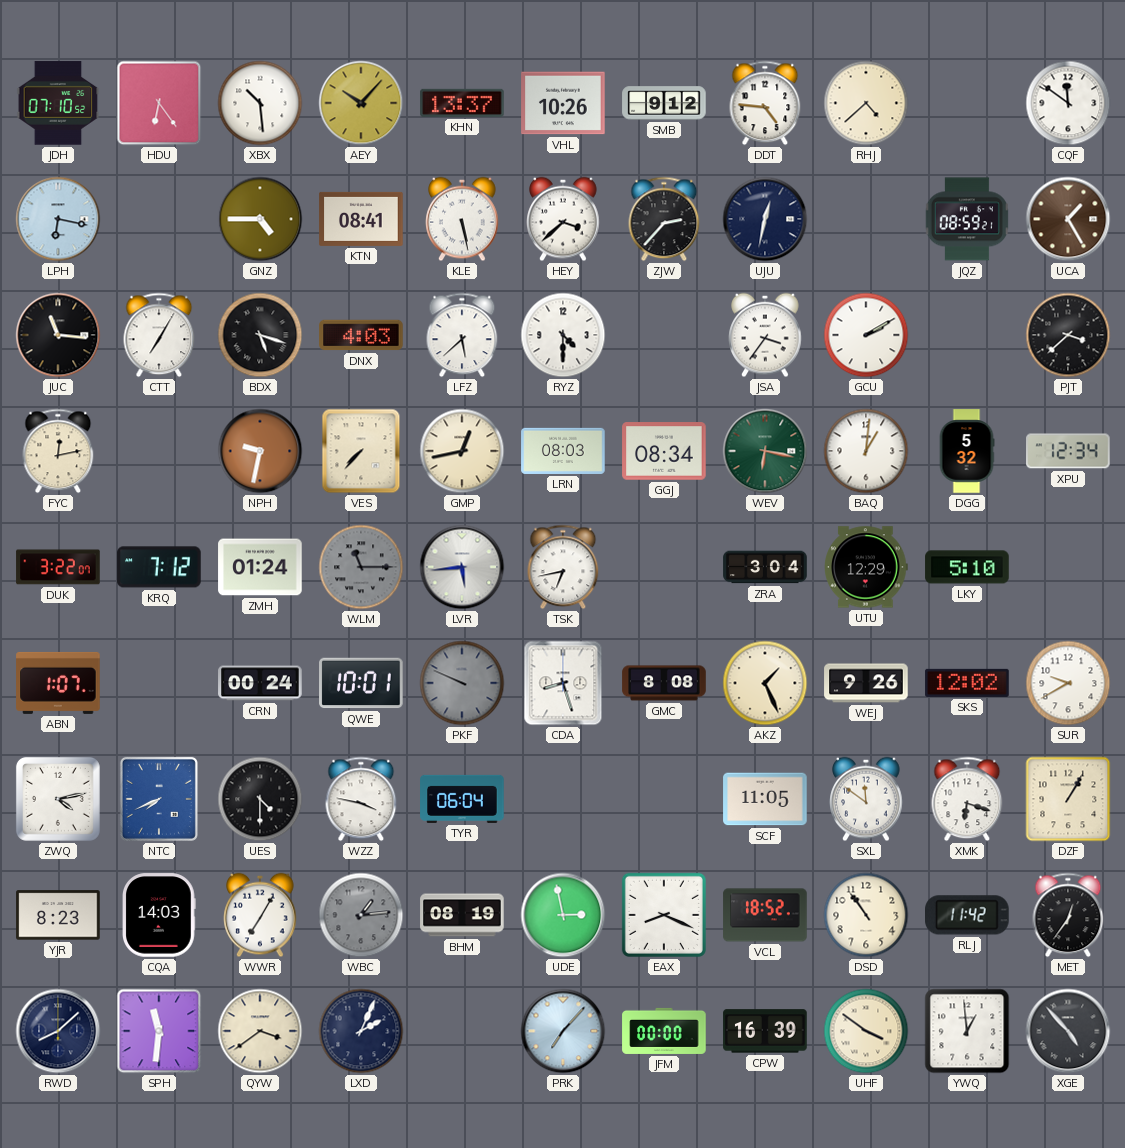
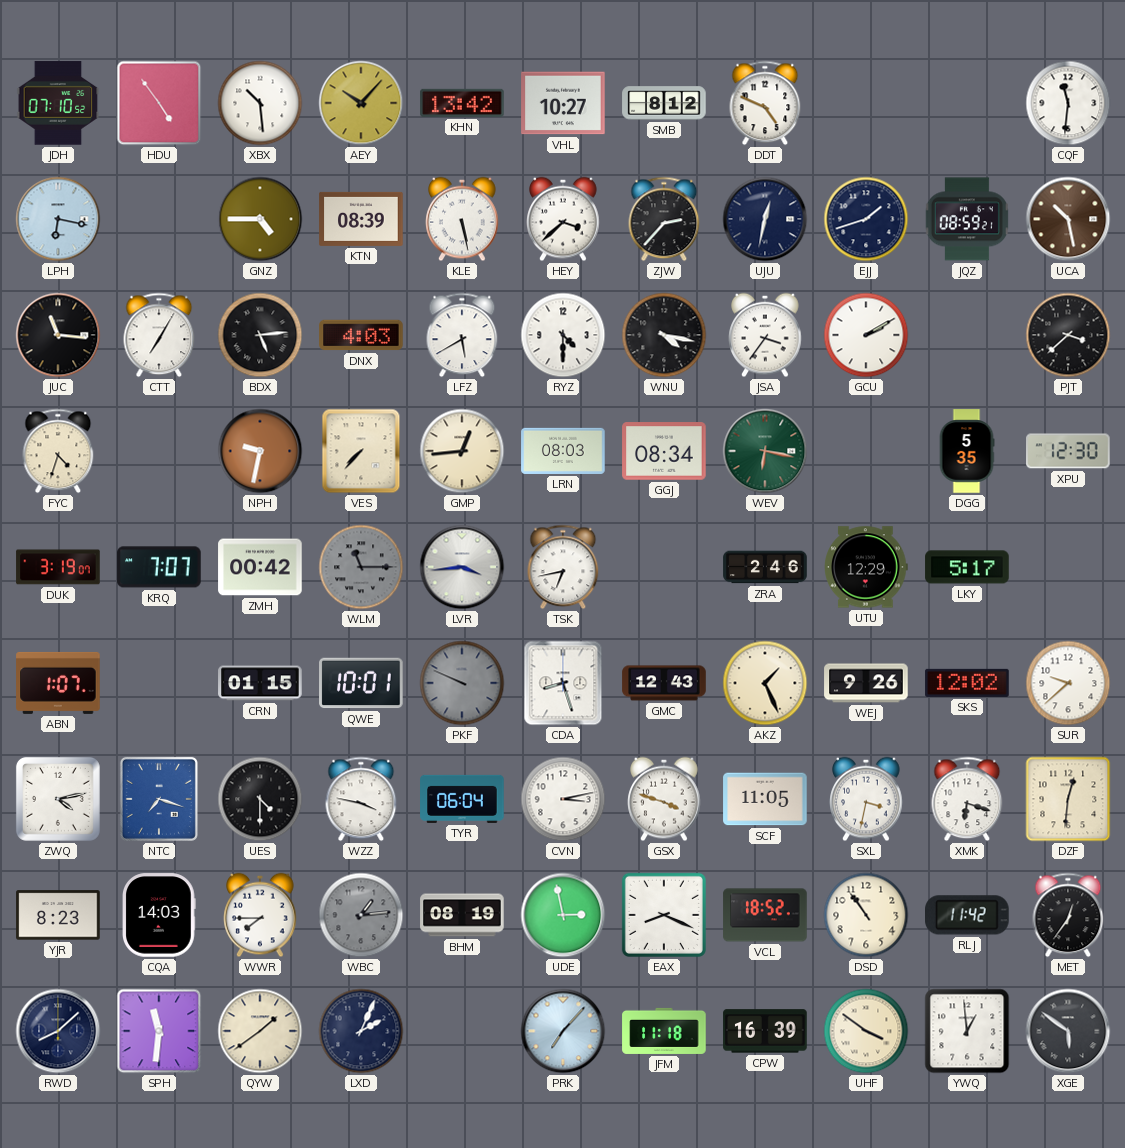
HDU: 6:24 -> 4:54 (159, 103)
KHN: 13:37 -> 13:42 (462, 103)
VHL: 10:26 -> 10:27 (563, 103)
SMB: 9:12 -> 8:12 (664, 103)
DDT: 4:46 -> 4:49 (765, 103)
RHJ: 4:38 -> none (866, 103)
CQF: 11:51 -> 11:31 (1068, 103)
KTN: 08:41 -> 08:39 (361, 219)
EJJ: none -> 1:42 (866, 219)
UCA: 1:25 -> 10:28 (1068, 219)
BDX: 5:18 -> 5:14 (260, 335)
LFZ: 5:38 -> 5:40 (462, 335)
WNU: none -> 4:17 (664, 335)
FYC: 12:13 -> 4:33 (58, 451)
GMP: 12:43 -> 12:44 (462, 451)
BAQ: 1:01 -> none (866, 451)
DGG: 5:32 -> 5:35 (967, 451)
XPU: 12:34 -> 12:30 (1068, 451)
DUK: 3:22 -> 3:19 (58, 567)
KRQ: 7:12 -> 7:07 (159, 567)
ZMH: 01:24 -> 00:42 (260, 567)
LVR: 5:44 -> 3:44 (462, 567)
ZRA: 3:04 -> 2:46 (765, 567)
LKY: 5:10 -> 5:17 (967, 567)
CRN: 00:24 -> 01:15 (260, 683)
GMC: 8:08 -> 12:43 (664, 683)
SUR: 9:40 -> 9:38 (1068, 683)
NTC: 7:41 -> 7:18 (159, 799)
CVN: none -> 3:13 (563, 799)
GSX: none -> 3:48 (664, 799)
SXL: 11:51 -> 3:32 (866, 799)
DZF: 1:05 -> 12:31 (1068, 799)
WWR: 7:05 -> 7:45 (260, 915)
QYW: 3:39 -> 1:39 (260, 1031)
JFM: 00:00 -> 11:18 (664, 1031)
XGE: 4:53 -> 5:51 (1068, 1031)
